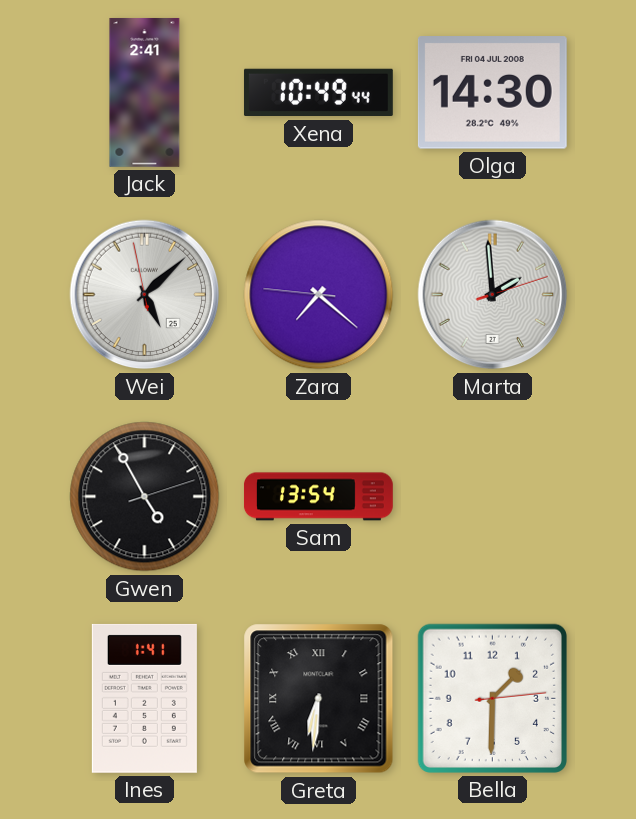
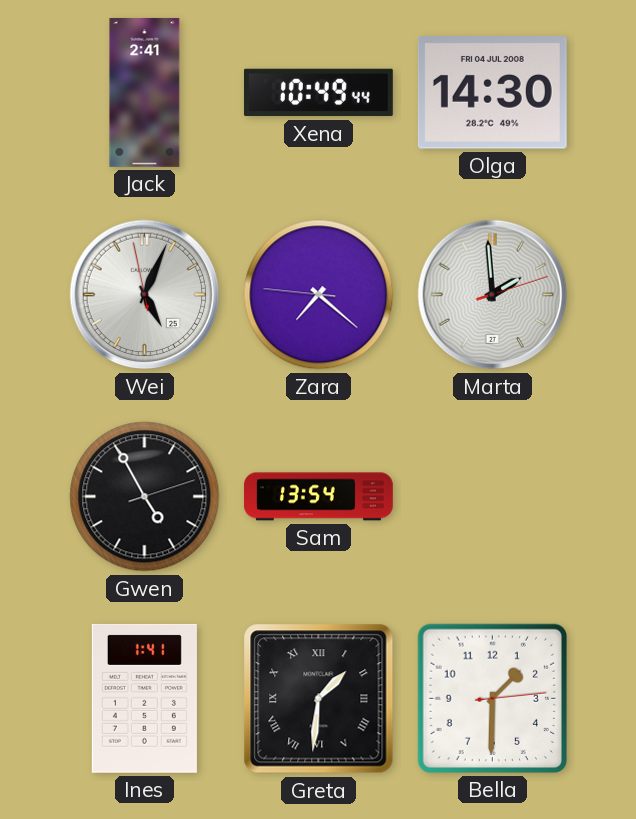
Wei: 5:07 -> 5:03 (145, 295)
Greta: 6:31 -> 1:31 (319, 699)
